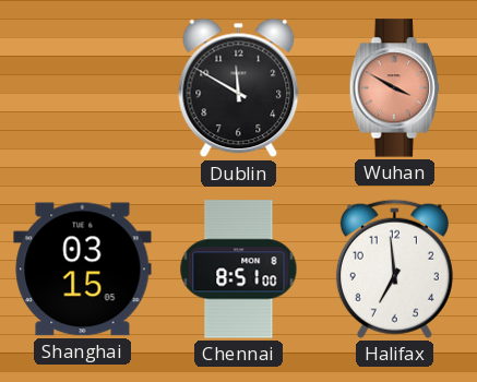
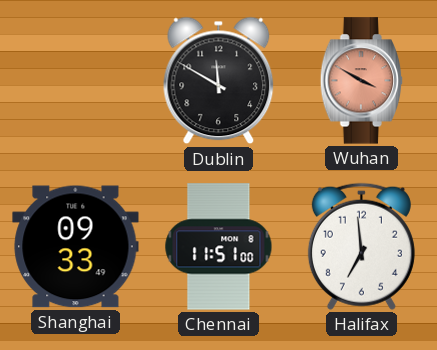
Shanghai: 03:15 -> 09:33 (76, 247)
Chennai: 8:51 -> 11:51 (219, 247)
